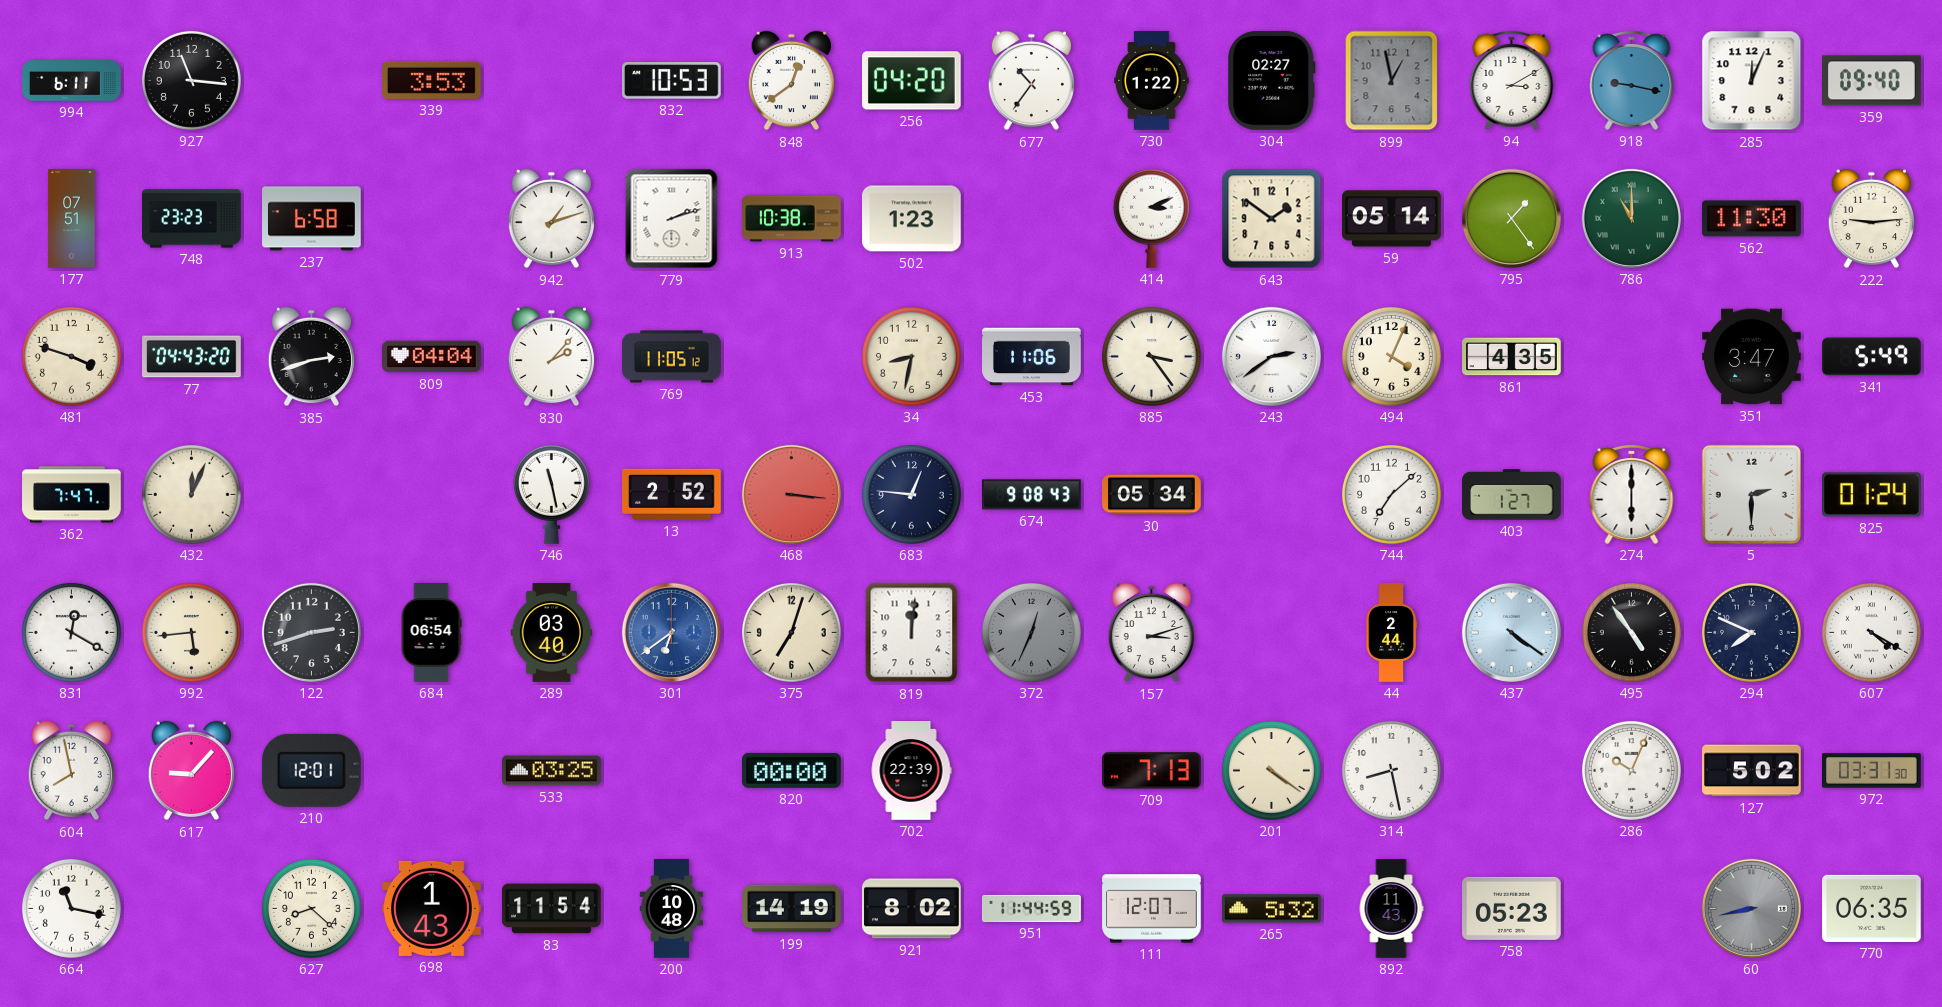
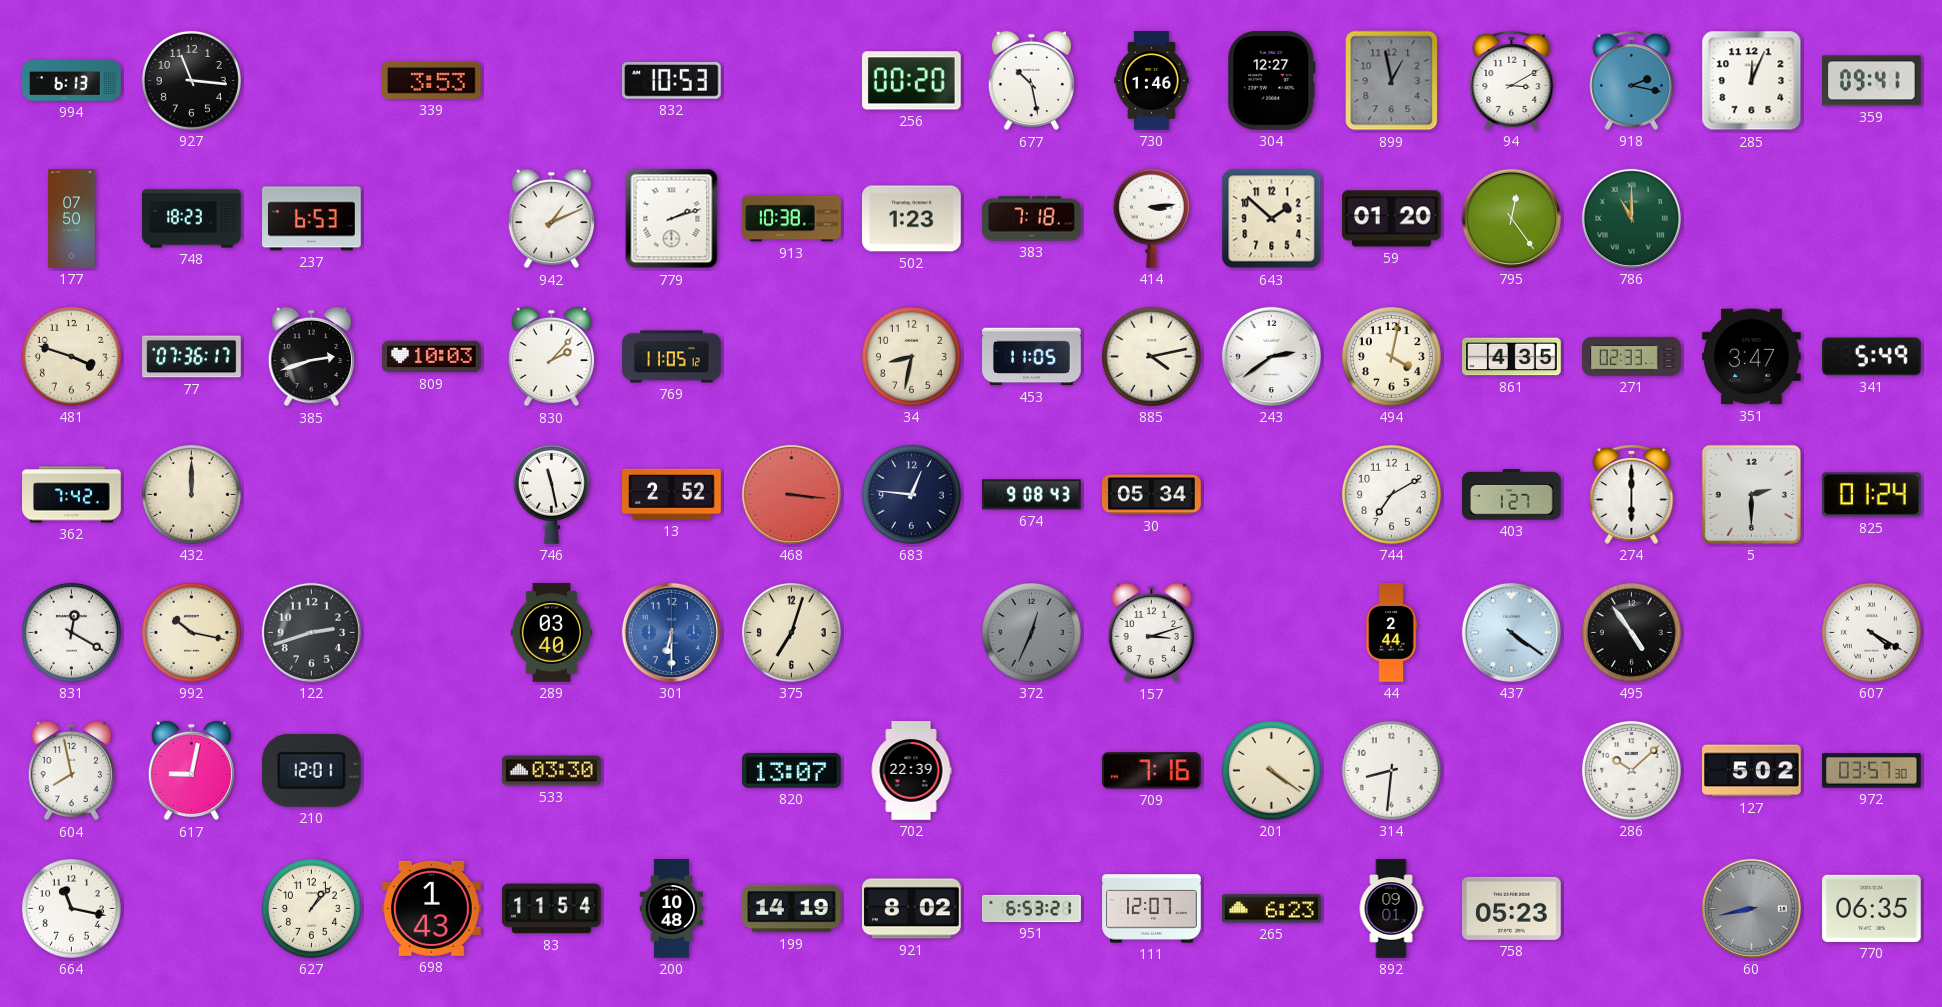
994: 6:11 -> 6:13 (72, 81)
848: 12:39 -> none (791, 81)
256: 04:20 -> 00:20 (912, 81)
677: 10:36 -> 10:28 (1031, 81)
730: 1:22 -> 1:46 (1152, 81)
304: 02:27 -> 12:27 (1272, 81)
918: 9:17 -> 2:17 (1632, 81)
359: 09:40 -> 09:41 (1872, 81)
177: 07:51 -> 07:50 (72, 219)
748: 23:23 -> 18:23 (192, 219)
237: 6:58 -> 6:53 (312, 219)
942: 1:12 -> 1:11 (551, 219)
383: none -> 7:18 (1032, 219)
414: 3:11 -> 3:14 (1151, 218)
643: 1:51 -> 1:52 (1272, 219)
59: 05:14 -> 01:20 (1392, 219)
795: 1:24 -> 12:24 (1511, 218)
562: 11:30 -> none (1752, 219)
222: 9:14 -> none (1871, 219)
77: 04:43 -> 07:36 (192, 357)
809: 04:04 -> 10:03 (432, 357)
453: 11:06 -> 11:05 (1032, 357)
885: 3:24 -> 4:13 (1151, 356)
494: 4:04 -> 4:02 (1391, 356)
271: none -> 02:33 (1632, 356)
362: 7:47 -> 7:42 (72, 495)
432: 12:04 -> 12:00 (191, 494)
744: 7:08 -> 7:10 (1391, 494)
992: 5:44 -> 10:17 (191, 632)
684: 06:54 -> none (431, 633)
301: 6:39 -> 6:30 (671, 632)
819: 12:01 -> none (912, 633)
294: 7:49 -> none (1751, 632)
617: 9:07 -> 9:02 (191, 771)
533: 03:25 -> 03:30 (552, 771)
820: 00:00 -> 13:07 (792, 770)
709: 7:13 -> 7:16 (1152, 771)
314: 8:28 -> 8:31 (1391, 770)
286: 10:04 -> 10:08 (1631, 770)
972: 03:31 -> 03:57 (1872, 771)
627: 8:22 -> 1:07 (311, 908)
951: 11:44 -> 6:53 (1032, 908)
265: 5:32 -> 6:23 (1272, 909)
892: 11:43 -> 09:01 (1391, 909)
